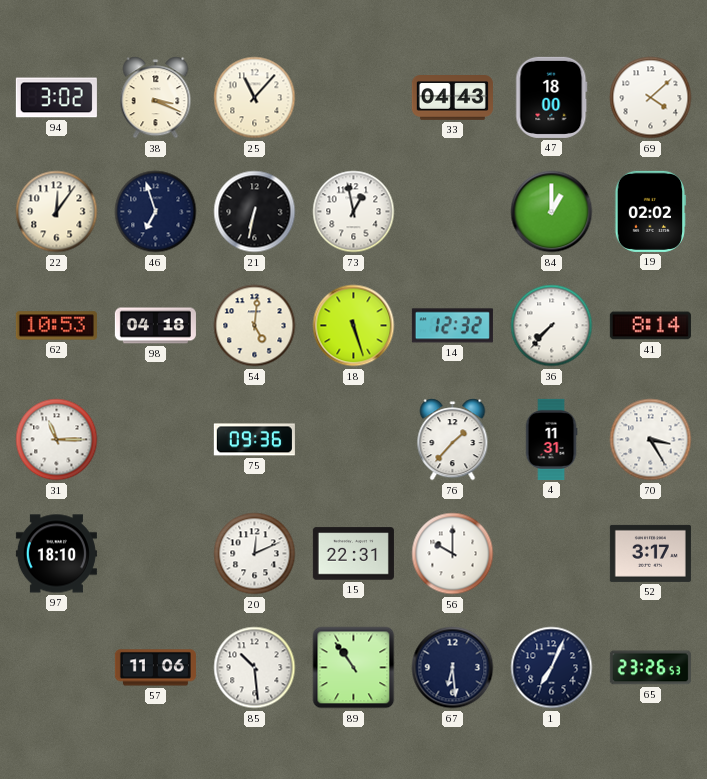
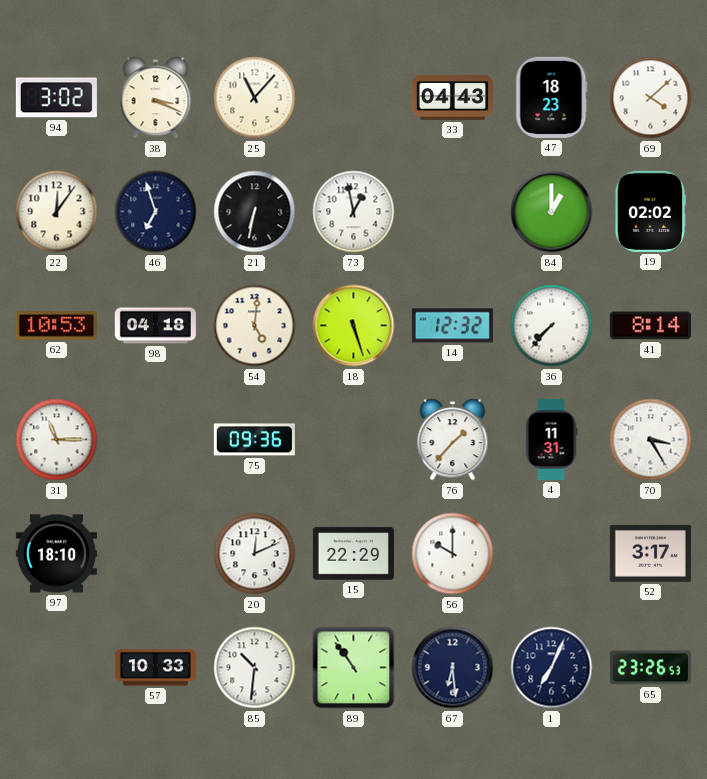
47: 18:00 -> 18:23 (552, 97)
15: 22:31 -> 22:29 (353, 554)
57: 11:06 -> 10:33 (155, 668)
85: 10:29 -> 10:31 (255, 668)
